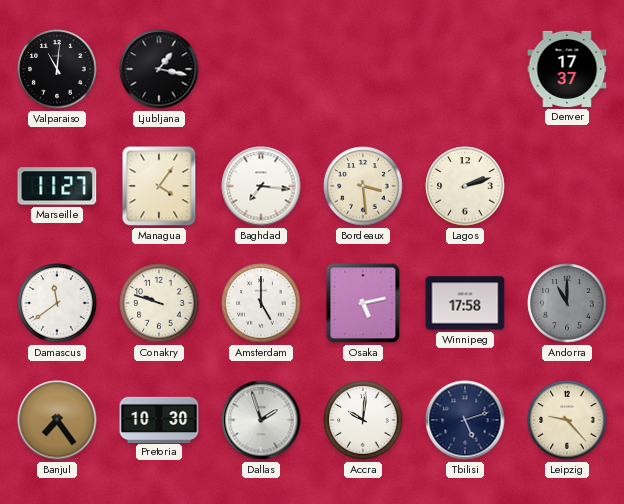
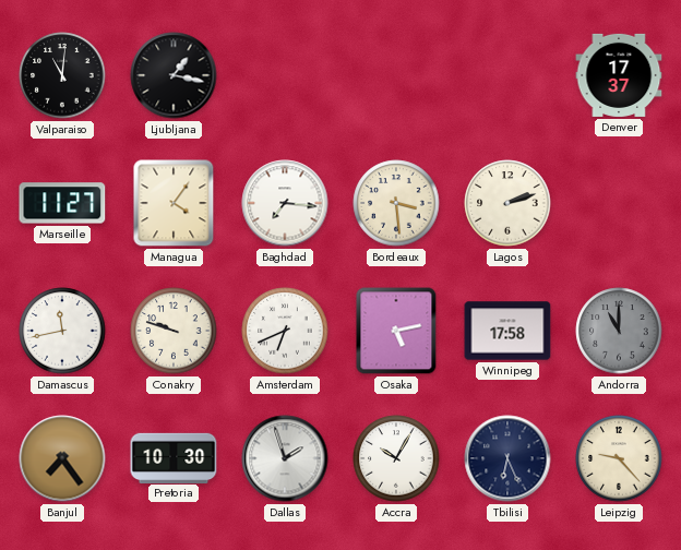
Damascus: 11:39 -> 11:43 (62, 331)
Amsterdam: 5:00 -> 6:41 (285, 331)
Accra: 10:01 -> 10:05 (396, 458)
Tbilisi: 5:12 -> 6:26 (507, 458)
